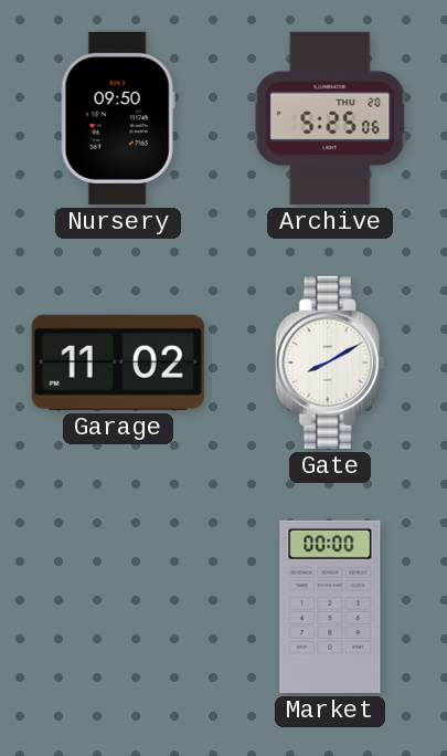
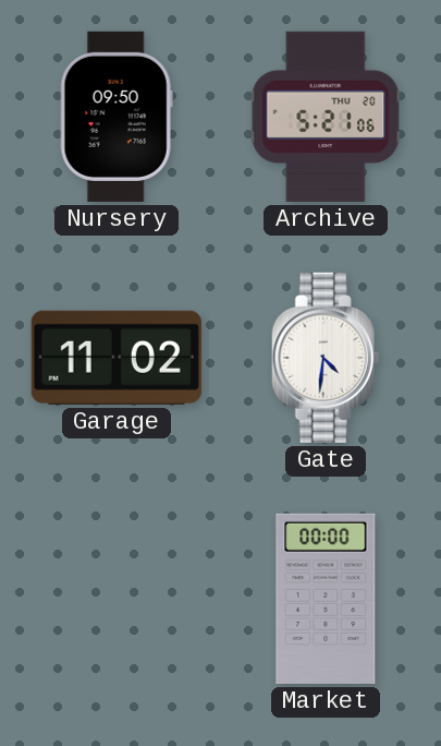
Archive: 5:25 -> 5:21 (326, 117)
Gate: 8:10 -> 4:31 (326, 358)
